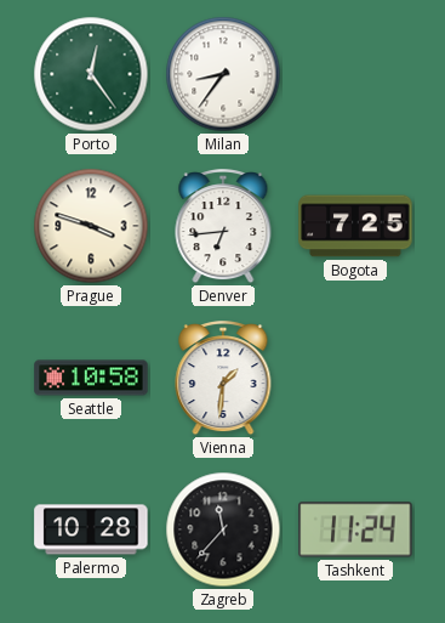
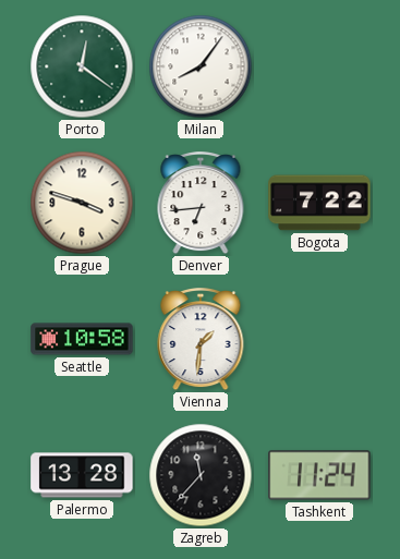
Porto: 12:24 -> 12:21 (82, 66)
Milan: 8:36 -> 8:06 (201, 66)
Bogota: 7:25 -> 7:22 (319, 203)
Palermo: 10:28 -> 13:28 (82, 475)
